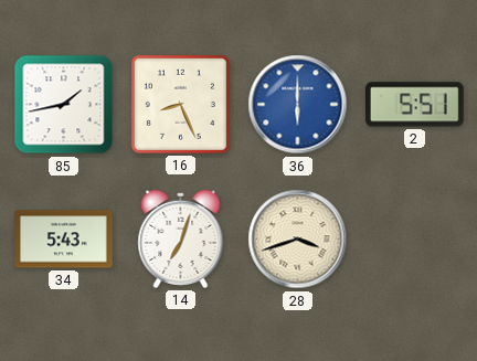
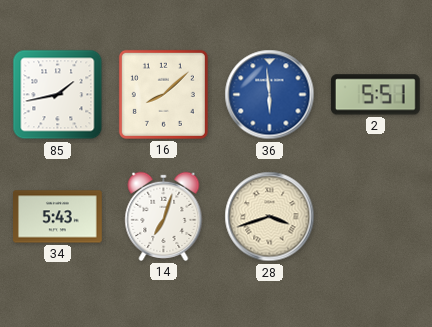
16: 8:26 -> 8:08 (163, 94)
36: 6:00 -> 5:59 (270, 95)
